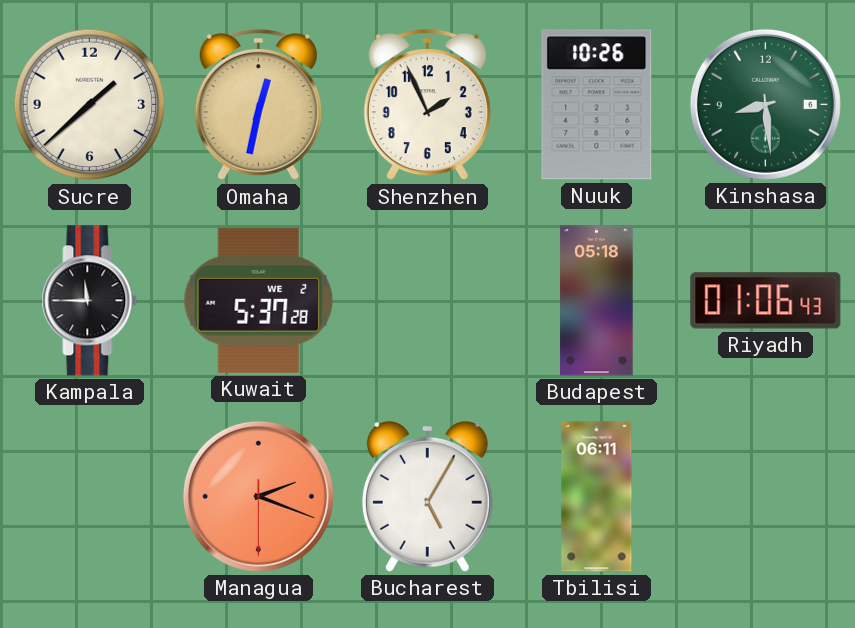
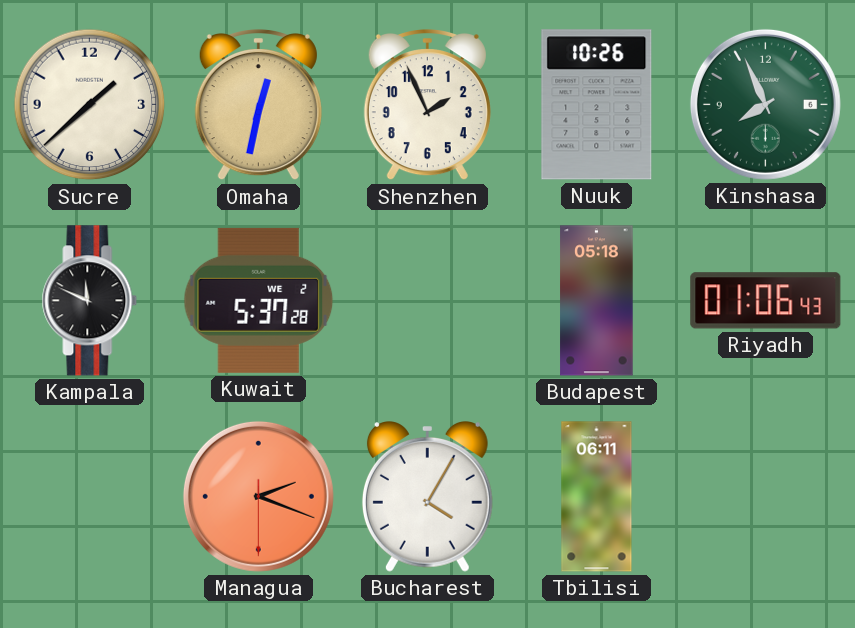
Kinshasa: 8:29 -> 7:56 (765, 104)
Kampala: 11:45 -> 11:49 (90, 301)
Bucharest: 5:05 -> 4:05 (427, 497)
